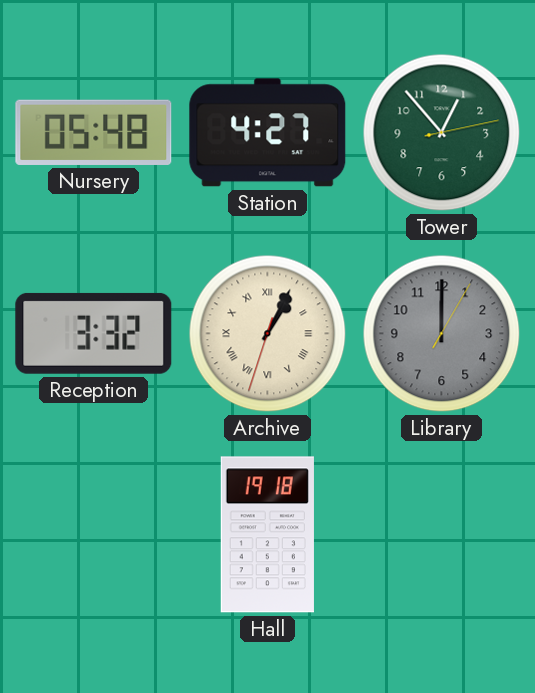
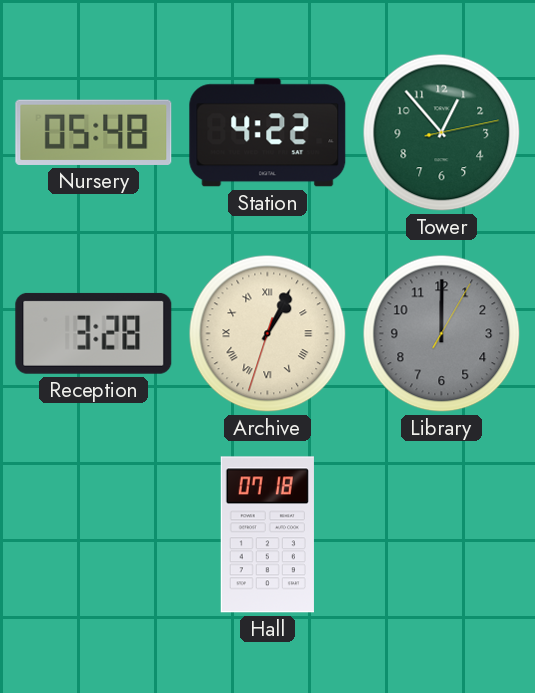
Station: 4:27 -> 4:22 (268, 133)
Reception: 3:32 -> 3:28 (94, 333)
Hall: 19:18 -> 07:18 (267, 535)
